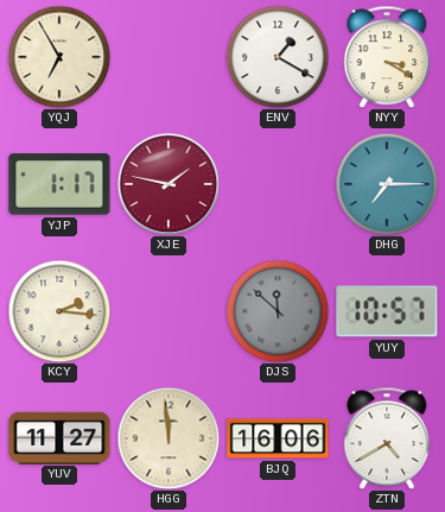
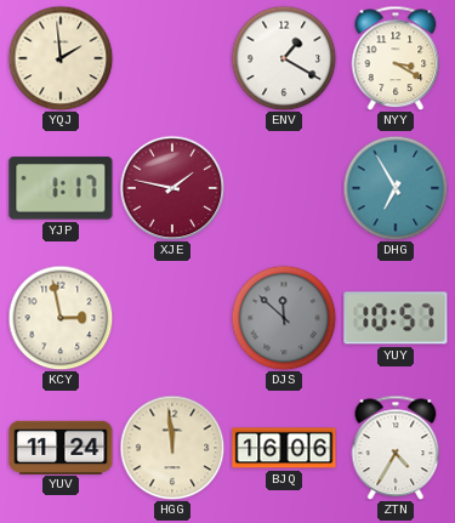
YQJ: 6:55 -> 1:59 (61, 58)
DHG: 7:15 -> 6:55 (396, 188)
KCY: 2:16 -> 2:58 (61, 318)
YUV: 11:27 -> 11:24 (61, 447)
ZTN: 4:40 -> 4:35 (396, 448)
